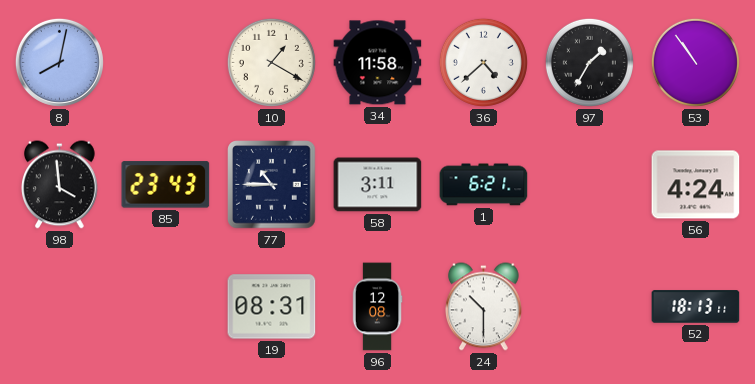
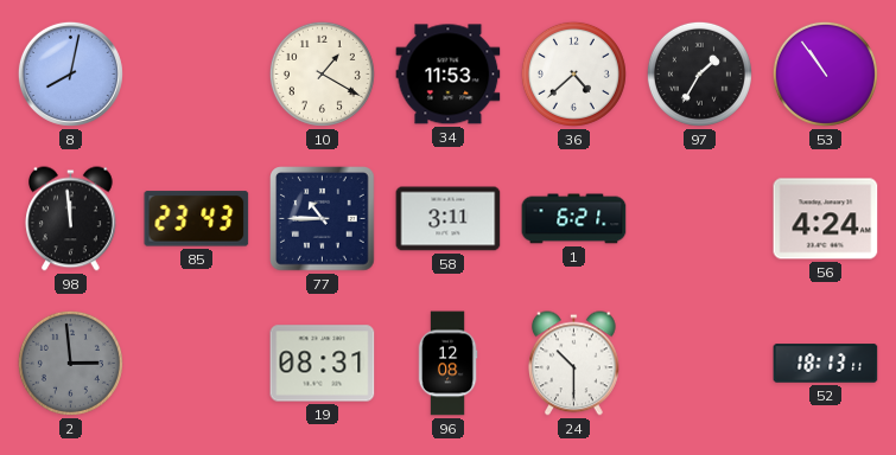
34: 11:58 -> 11:53 (449, 75)
98: 3:59 -> 11:59 (71, 219)
2: none -> 2:59 (70, 363)
